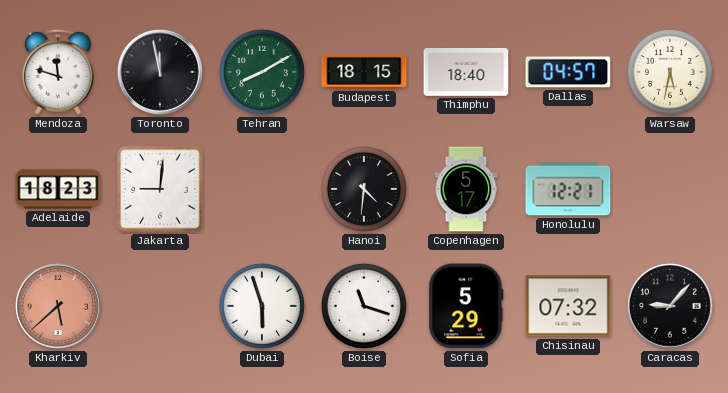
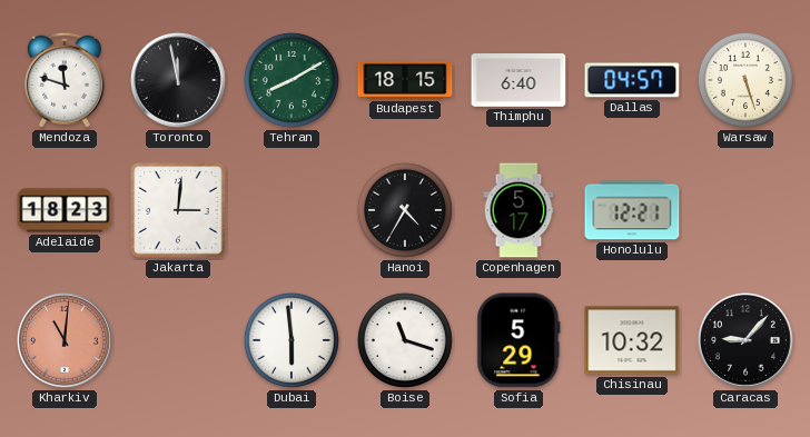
Thimphu: 18:40 -> 6:40 (518, 81)
Warsaw: 5:32 -> 5:27 (745, 80)
Jakarta: 9:01 -> 3:01 (178, 210)
Hanoi: 4:31 -> 4:35 (405, 210)
Kharkiv: 5:38 -> 11:01 (65, 340)
Dubai: 5:57 -> 5:59 (292, 340)
Chisinau: 07:32 -> 10:32 (632, 340)
